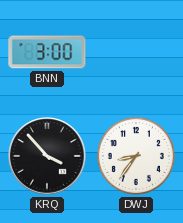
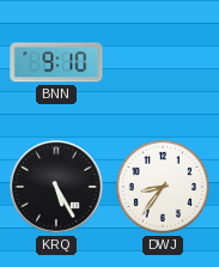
BNN: 3:00 -> 9:10 (56, 62)
KRQ: 3:53 -> 5:25 (56, 187)
